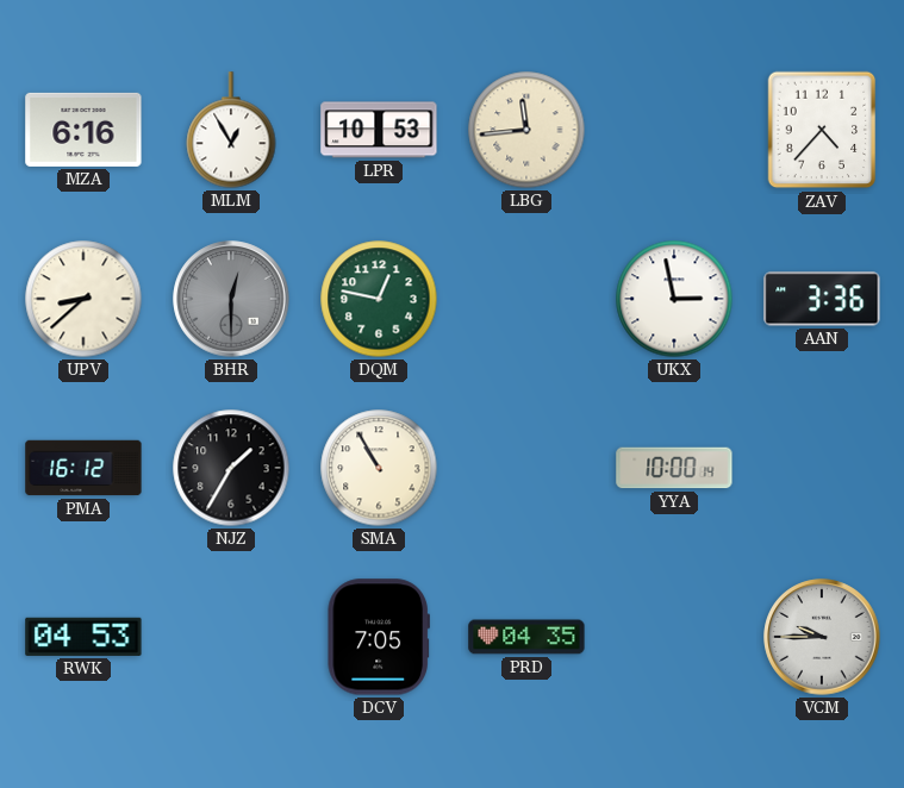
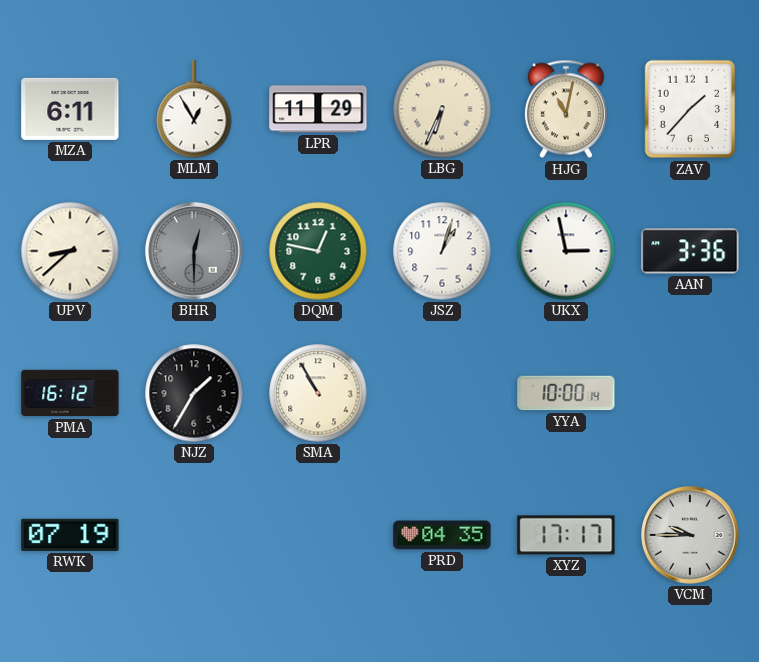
MZA: 6:16 -> 6:11 (70, 109)
LPR: 10:53 -> 11:29 (318, 109)
LBG: 11:44 -> 6:34 (442, 109)
HJG: none -> 11:02 (566, 109)
ZAV: 4:37 -> 1:37 (690, 109)
JSZ: none -> 1:03 (442, 251)
RWK: 04:53 -> 07:19 (70, 535)
DCV: 7:05 -> none (378, 637)
XYZ: none -> 17:17 (566, 535)
